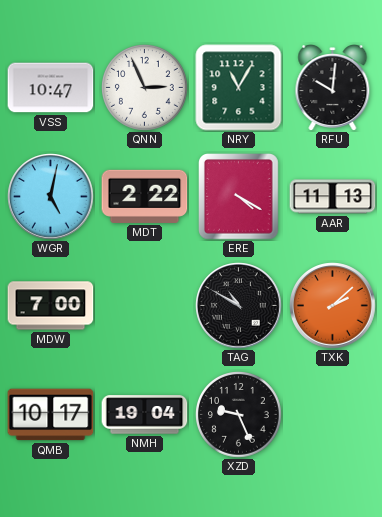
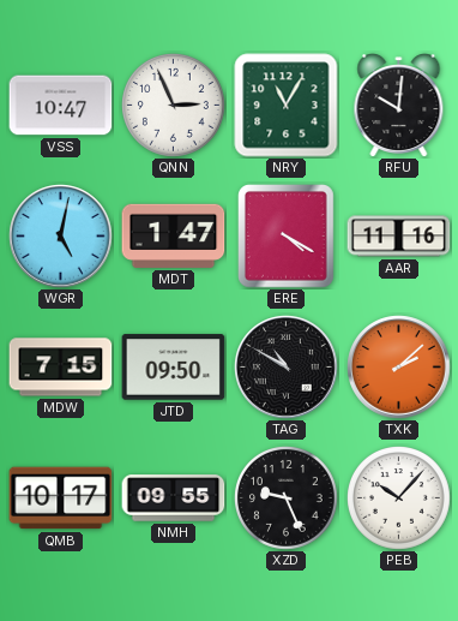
MDT: 2:22 -> 1:47 (174, 235)
AAR: 11:13 -> 11:16 (399, 237)
MDW: 7:00 -> 7:15 (61, 368)
JTD: none -> 09:50 (174, 368)
NMH: 19:04 -> 09:55 (174, 498)
PEB: none -> 10:07 (399, 498)
